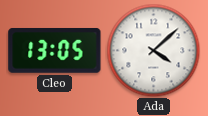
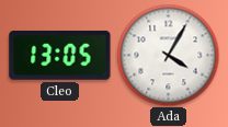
Ada: 4:08 -> 4:05 (168, 55)
